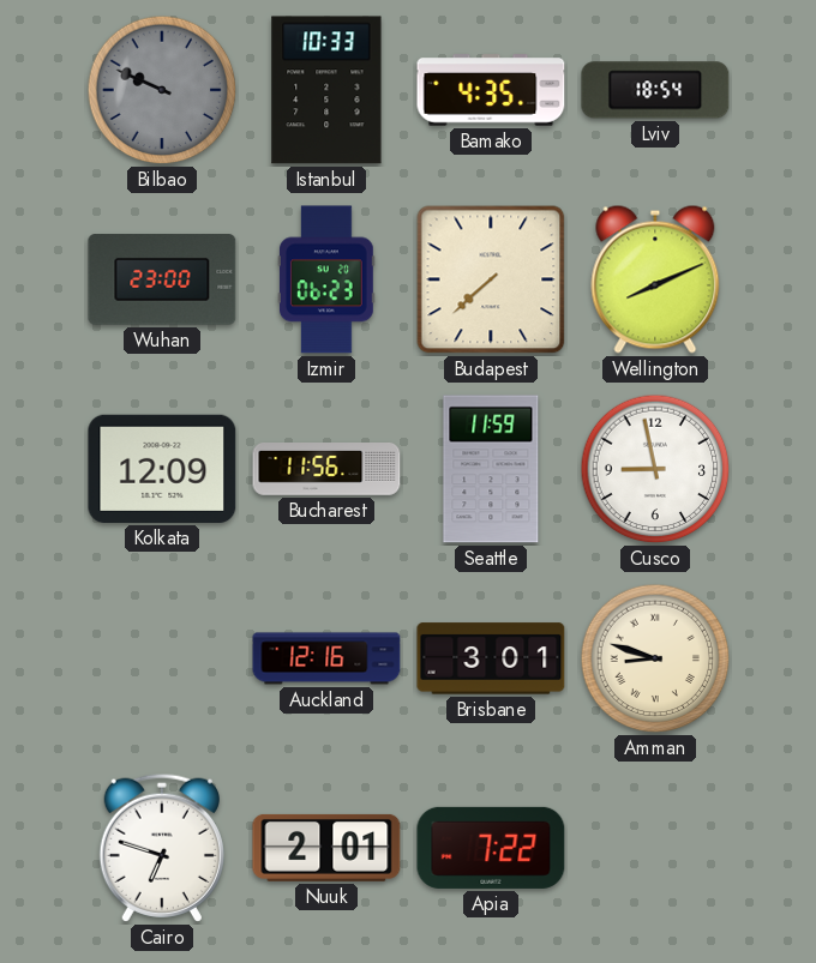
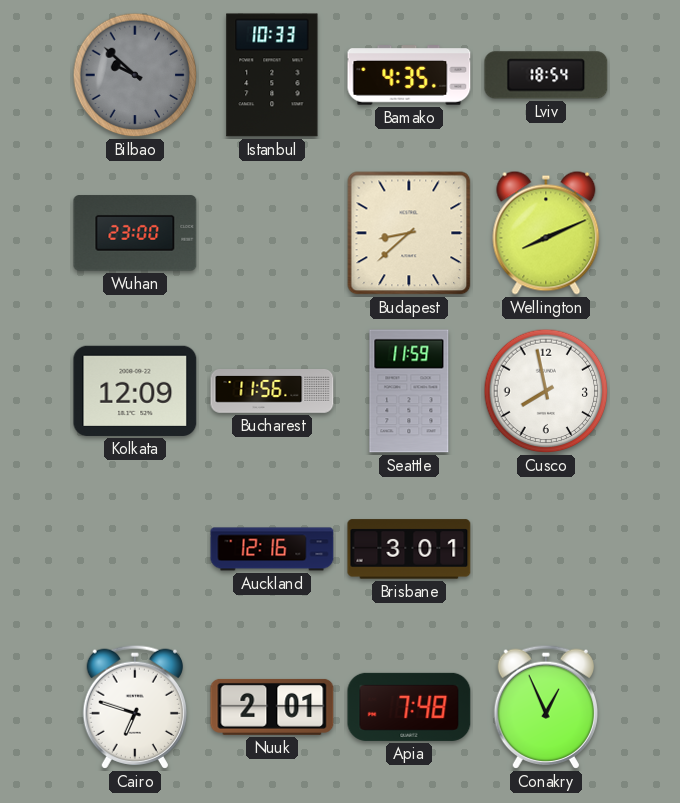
Bilbao: 9:49 -> 9:52 (135, 75)
Izmir: 06:23 -> none (328, 279)
Budapest: 7:38 -> 8:38 (409, 233)
Cusco: 8:58 -> 7:58 (546, 391)
Amman: 8:48 -> none (655, 658)
Apia: 7:22 -> 7:48 (409, 707)
Conakry: none -> 12:56 (546, 707)
